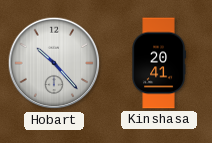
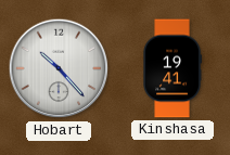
Kinshasa: 20:41 -> 19:41 (173, 68)
